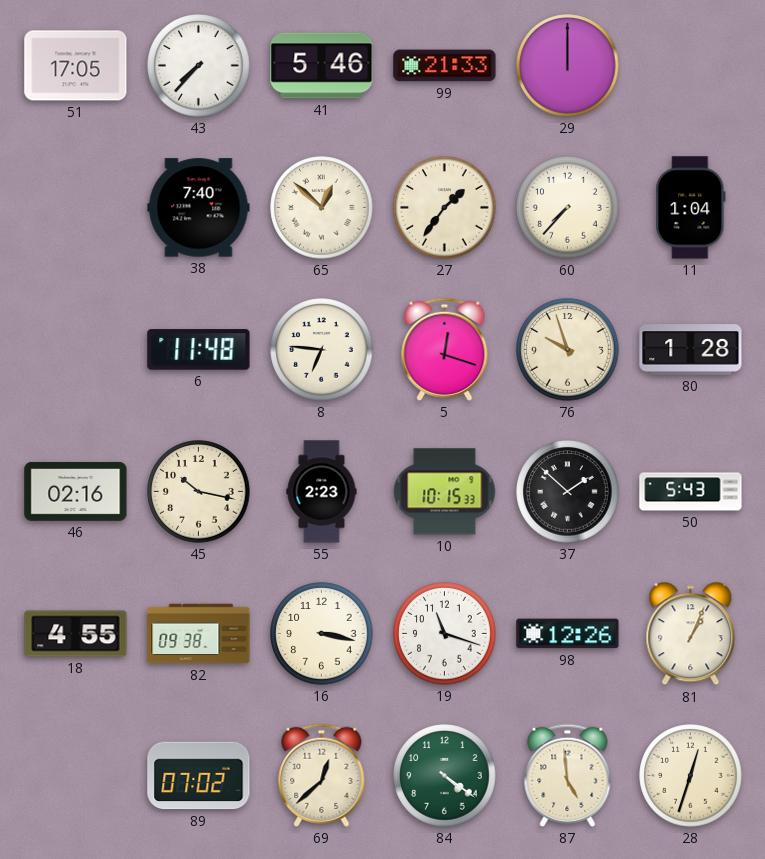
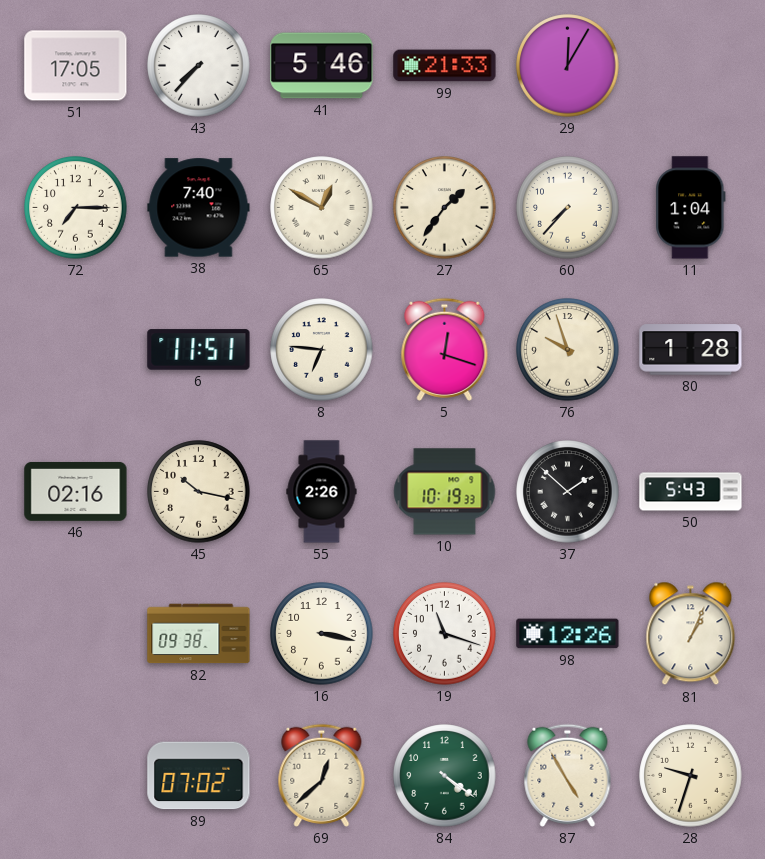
29: 12:00 -> 12:05 (568, 66)
72: none -> 7:15 (76, 208)
65: 12:52 -> 12:50 (322, 208)
6: 11:48 -> 11:51 (199, 350)
55: 2:23 -> 2:26 (322, 492)
10: 10:15 -> 10:19 (445, 492)
18: 4:55 -> none (76, 634)
87: 4:59 -> 4:55 (568, 775)
28: 12:33 -> 9:33 (691, 776)
